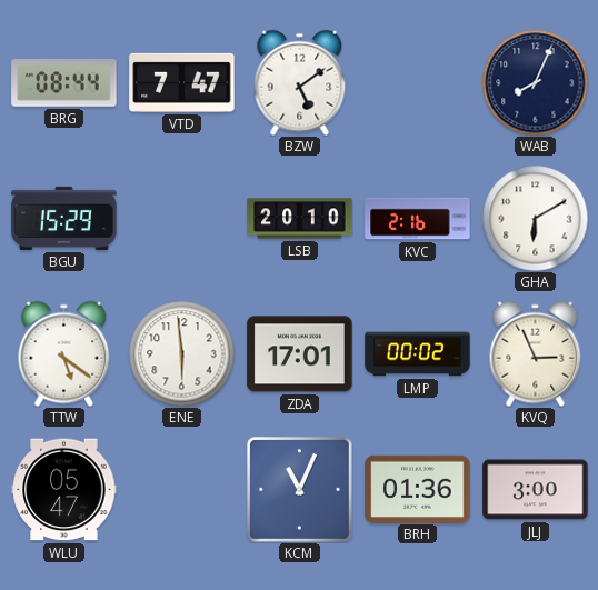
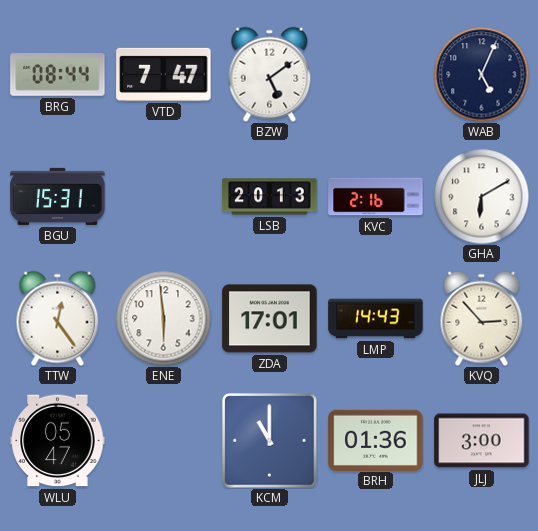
WAB: 8:04 -> 5:04 (481, 74)
BGU: 15:29 -> 15:31 (58, 196)
LSB: 20:10 -> 20:13 (270, 197)
TTW: 5:21 -> 12:24 (58, 318)
LMP: 00:02 -> 14:43 (376, 319)
KVQ: 2:56 -> 2:53 (482, 318)
KCM: 11:04 -> 11:00 (270, 441)
